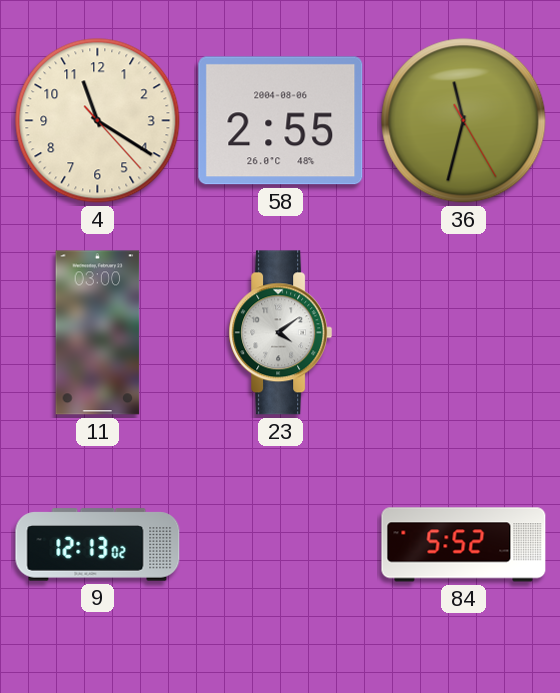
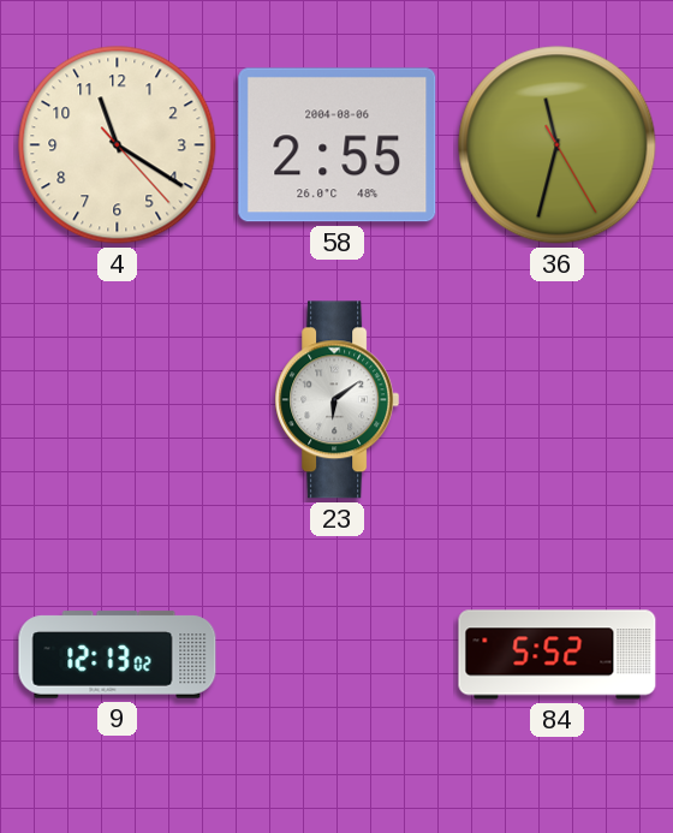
11: 03:00 -> none (98, 333)
23: 4:09 -> 6:09 (338, 400)
